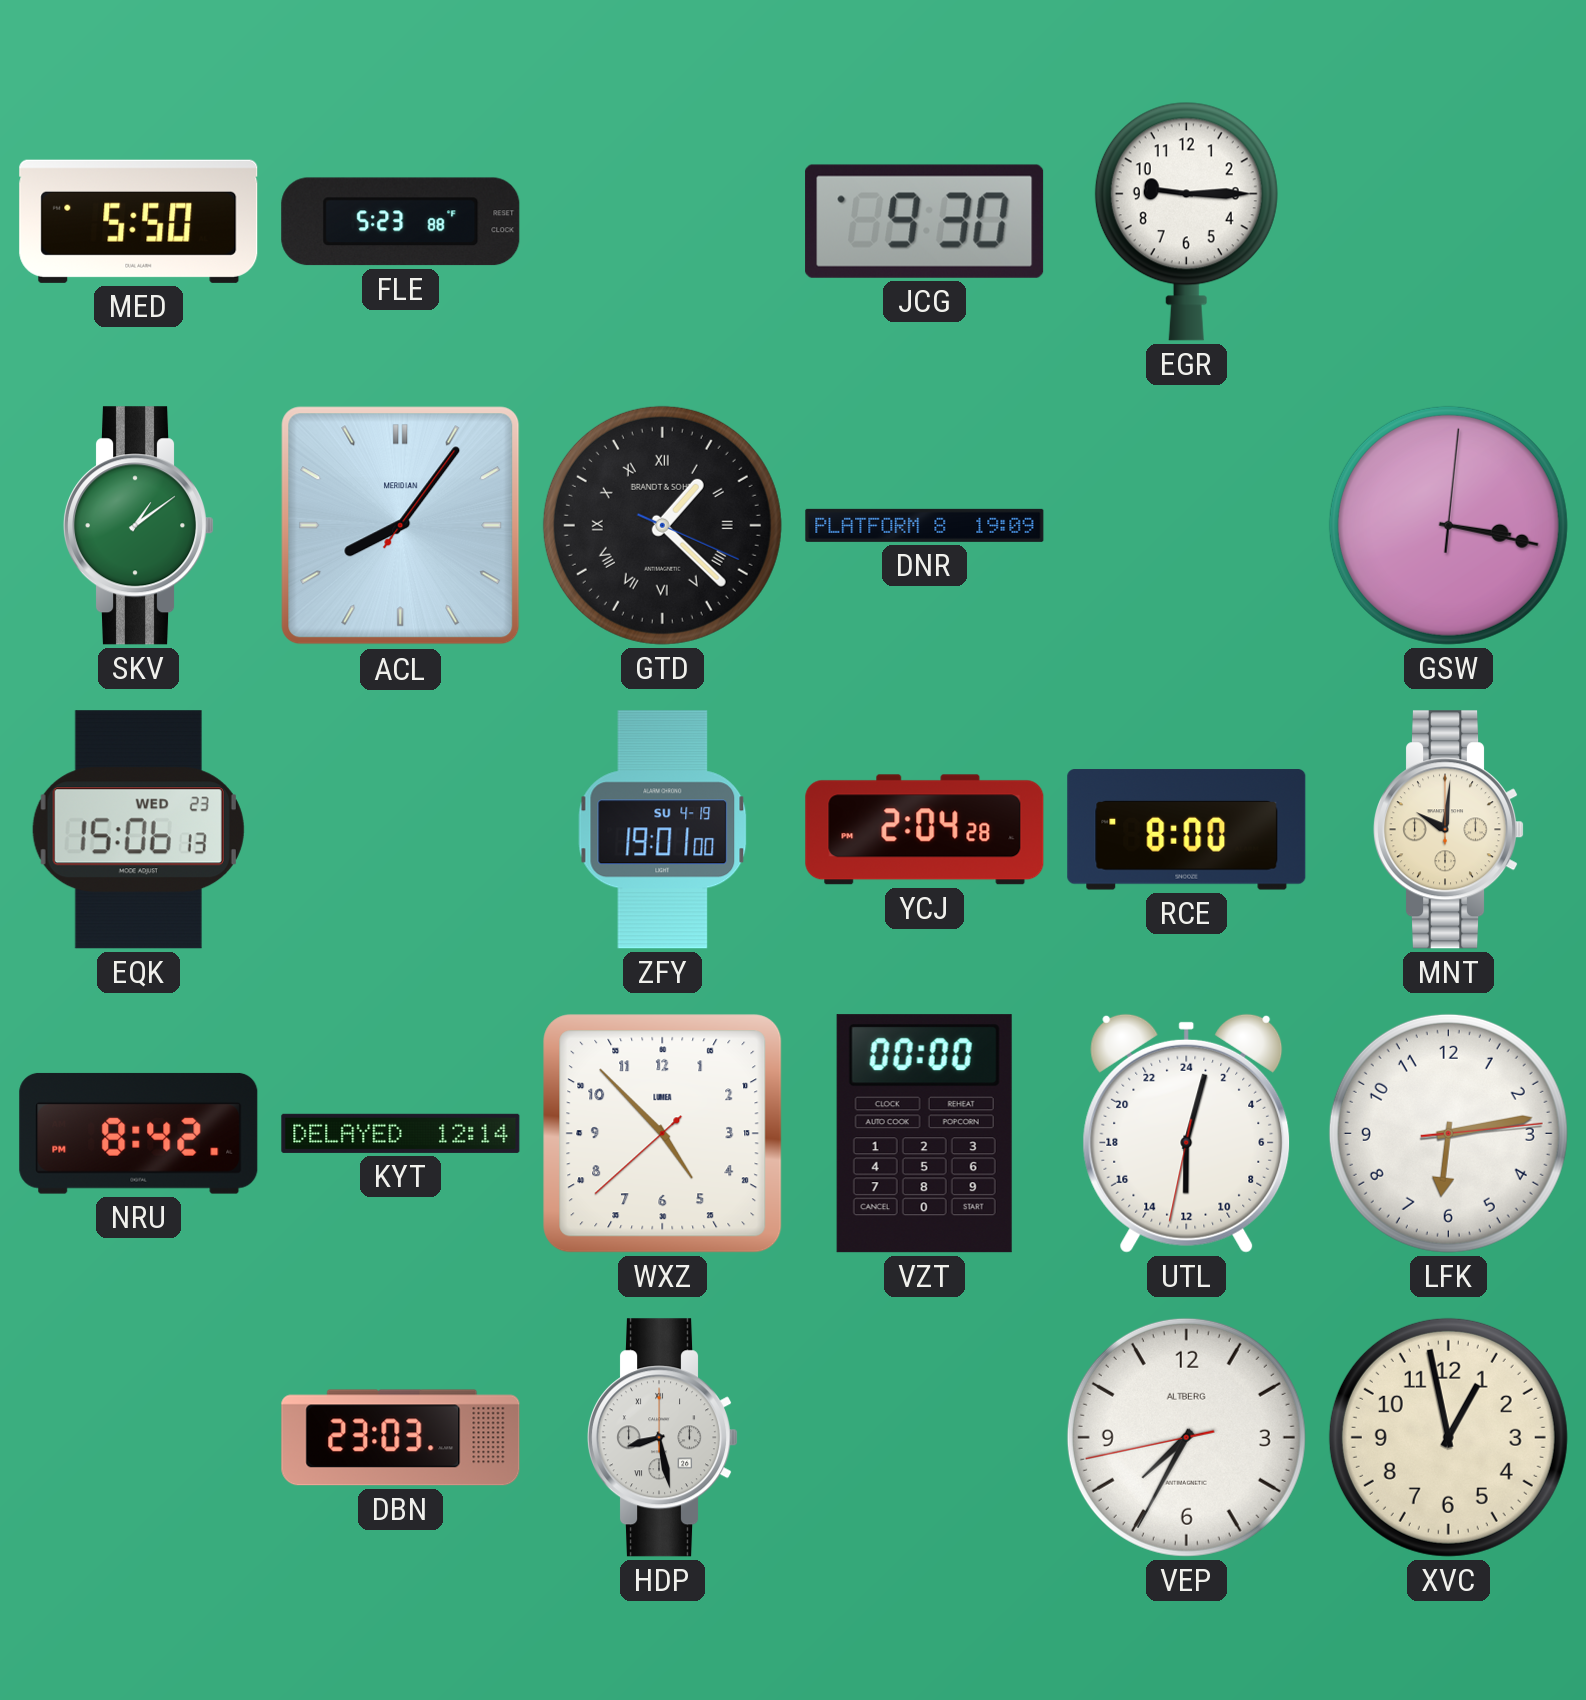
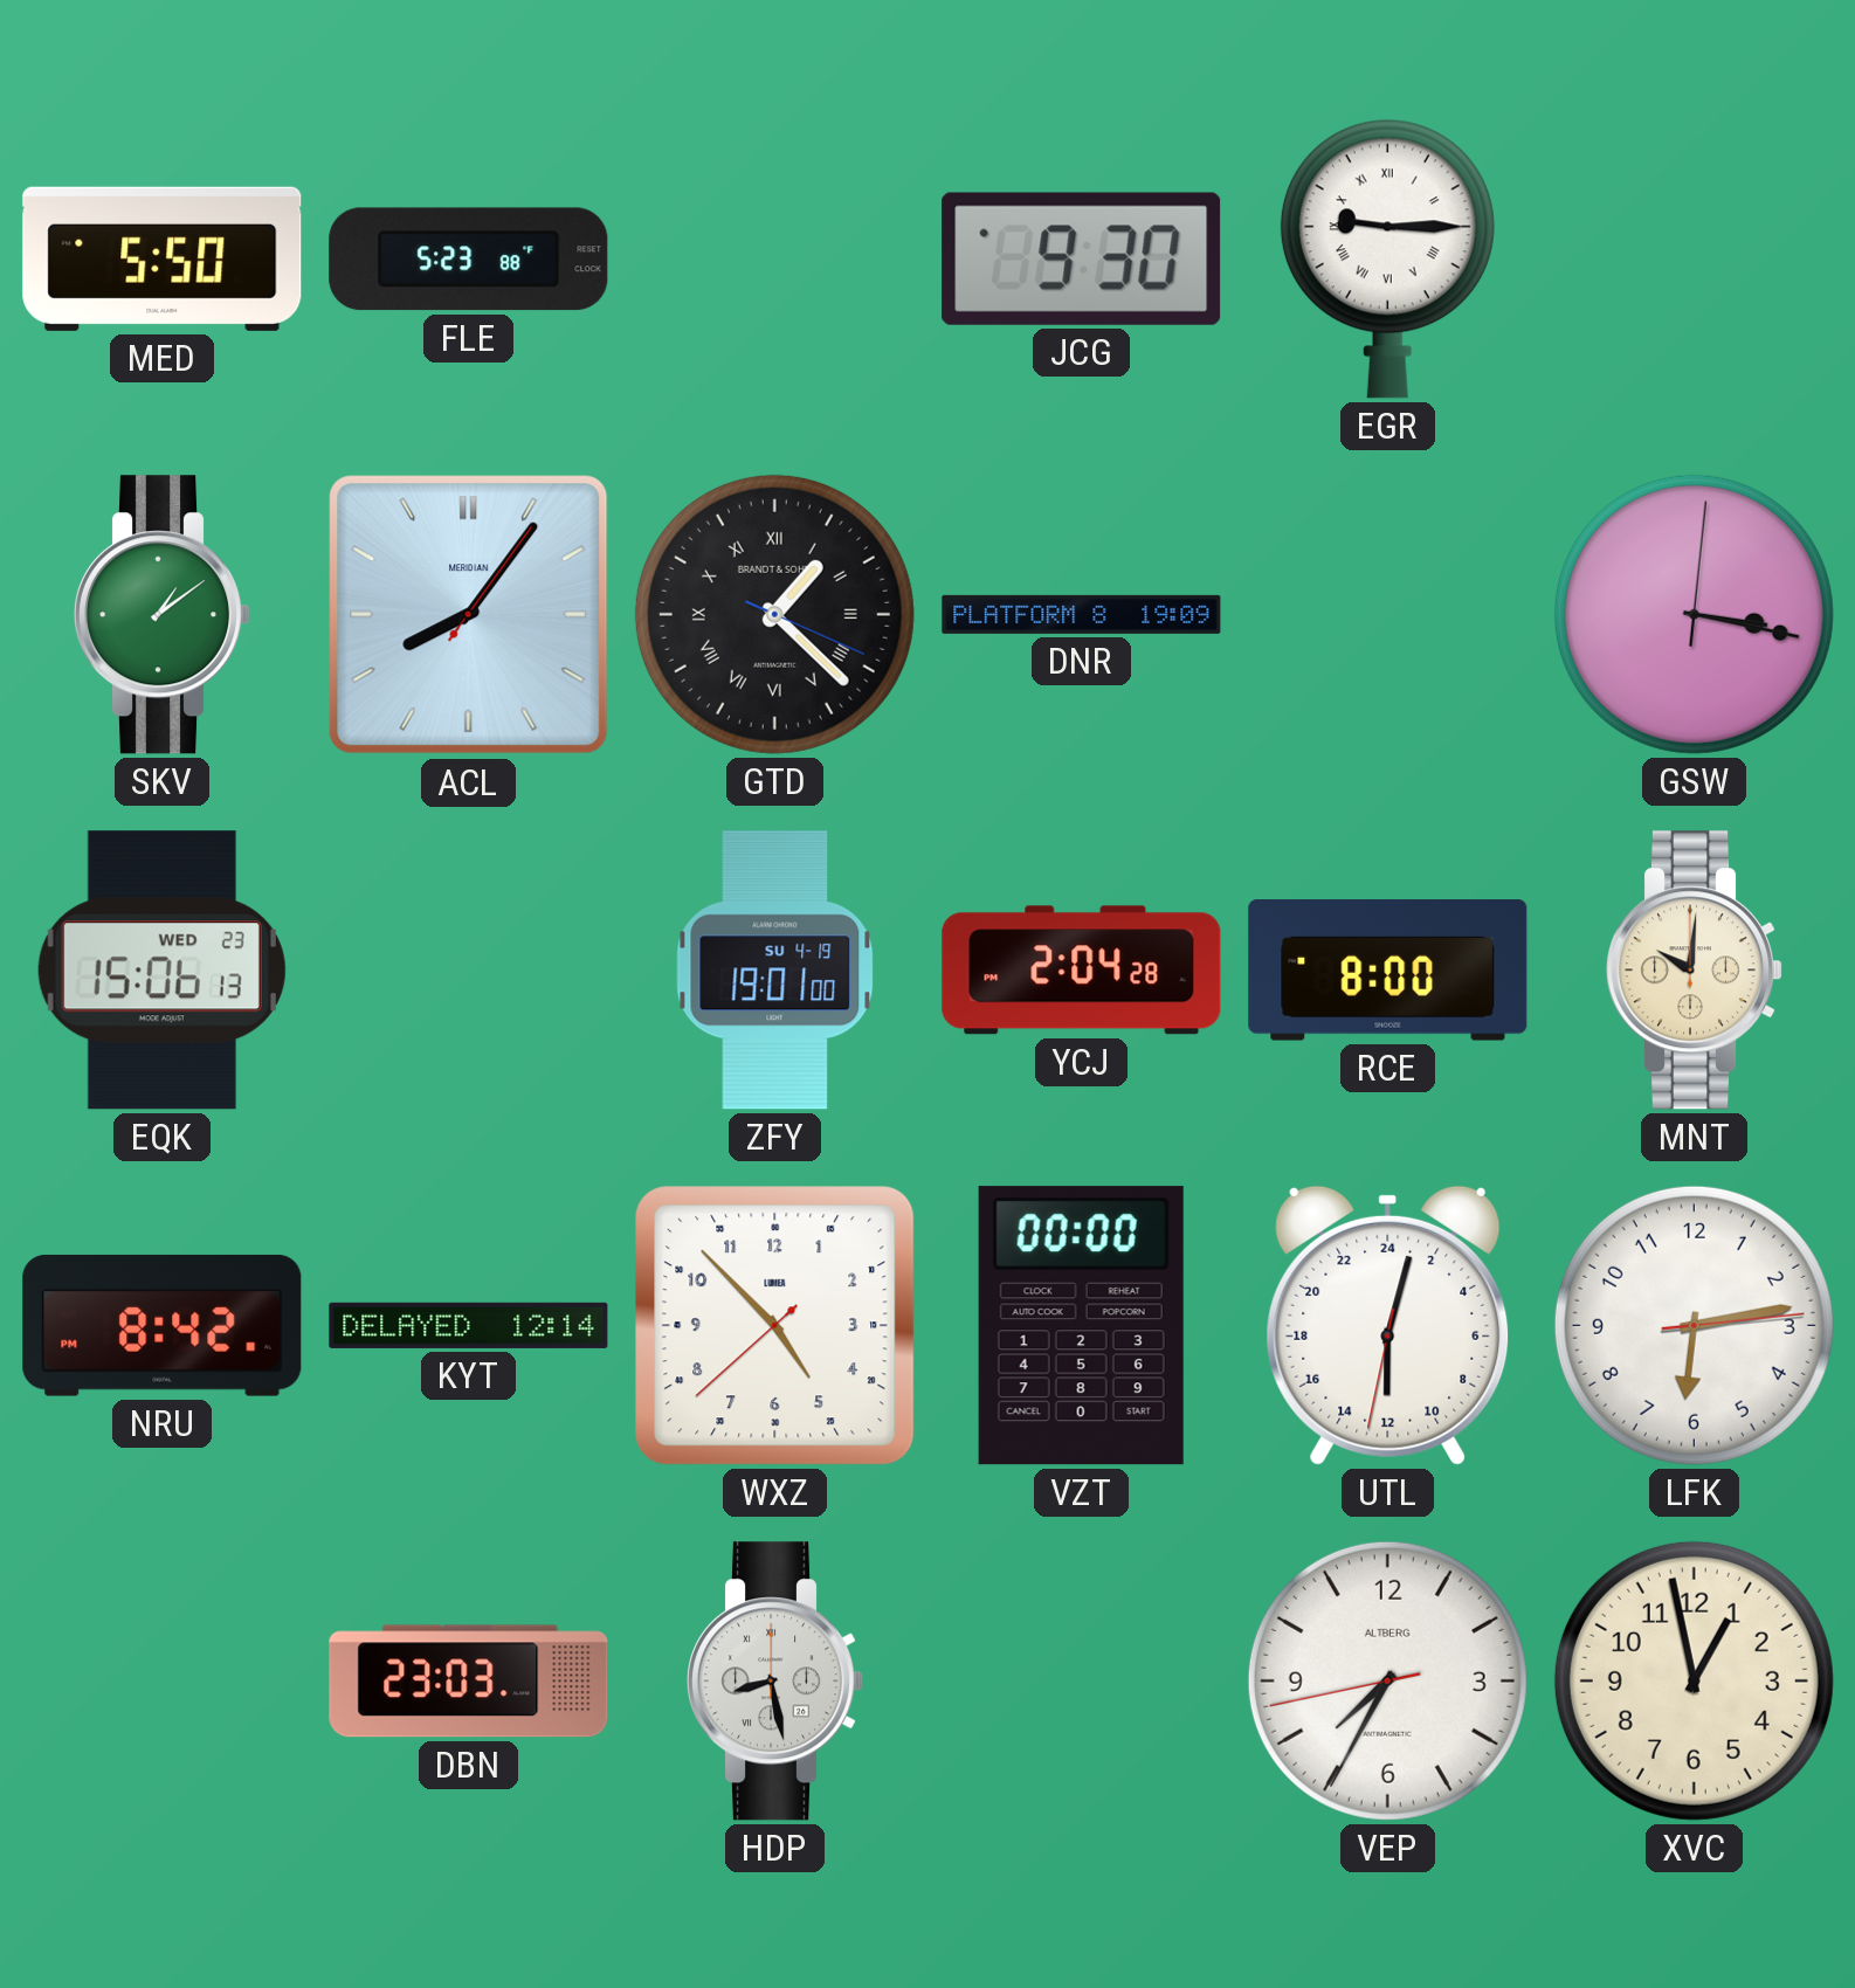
EGR numerals: Arabic -> Roman (1387, 258)
